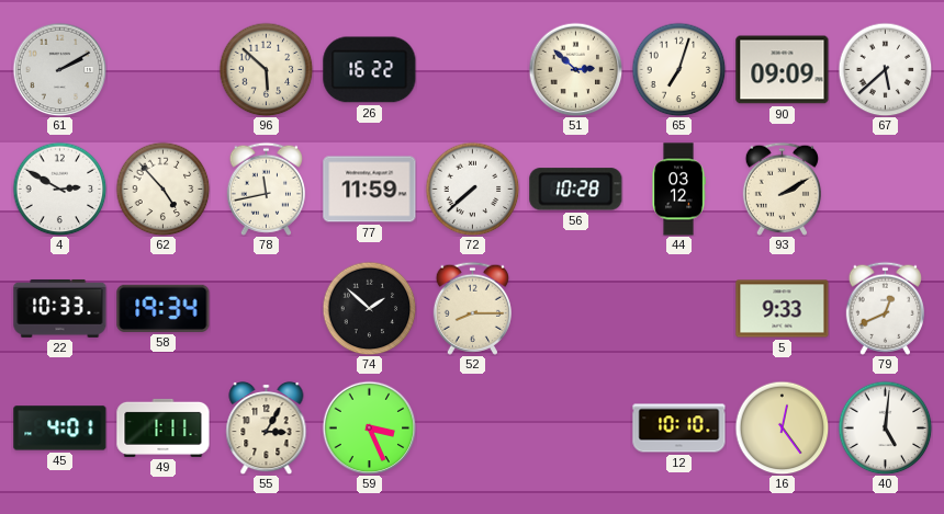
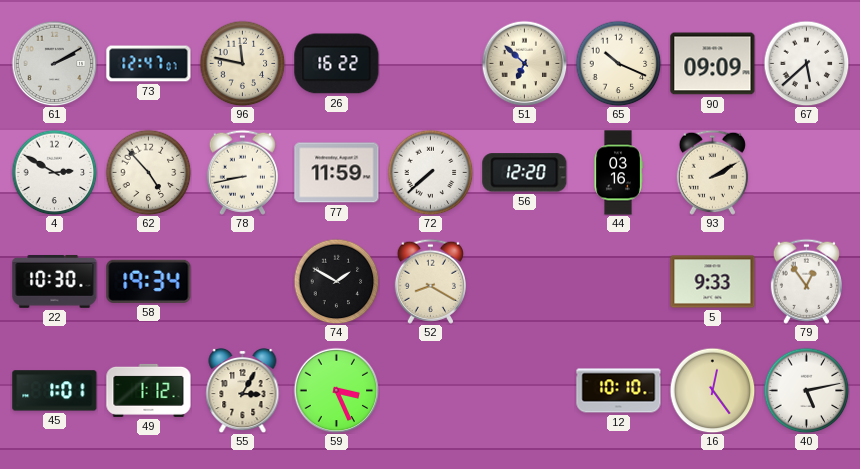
73: none -> 12:47 (149, 64)
96: 5:52 -> 11:47 (242, 63)
51: 2:52 -> 6:52 (524, 63)
65: 7:03 -> 10:19 (618, 63)
78: 11:43 -> 8:43 (242, 172)
56: 10:28 -> 12:20 (525, 173)
44: 03:12 -> 03:16 (618, 173)
22: 10:33 -> 10:30 (55, 281)
74: 1:52 -> 1:50 (336, 281)
52: 8:15 -> 8:20 (430, 281)
79: 12:41 -> 12:54 (806, 281)
45: 4:01 -> 1:01 (55, 391)
49: 1:11 -> 1:12 (149, 390)
40: 5:01 -> 5:13 (806, 390)
